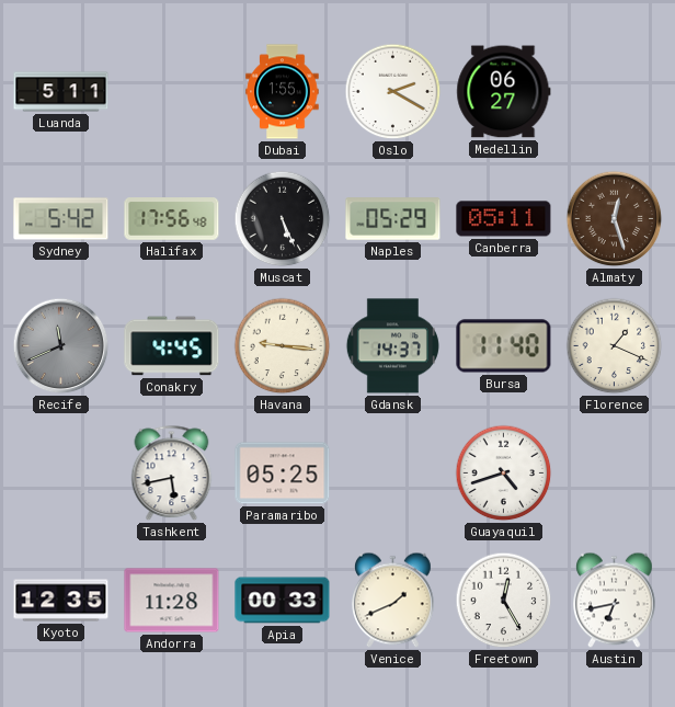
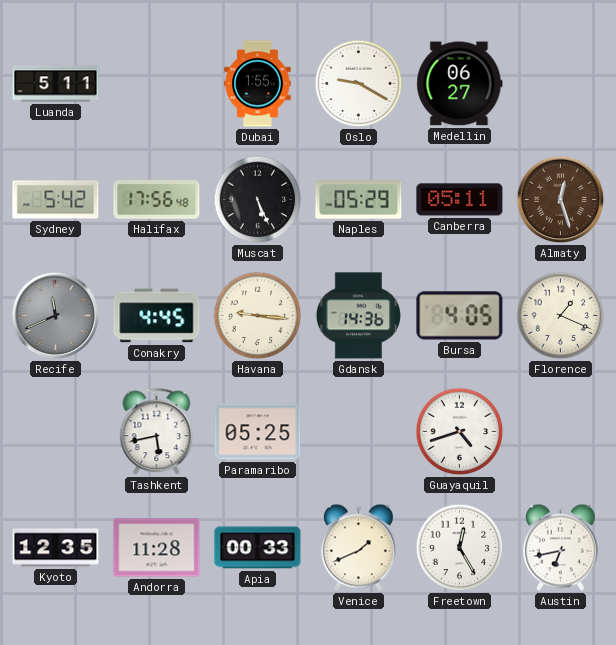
Oslo: 2:20 -> 9:20 (359, 84)
Gdansk: 14:37 -> 14:36 (358, 316)
Bursa: 11:40 -> 4:05 (460, 316)
